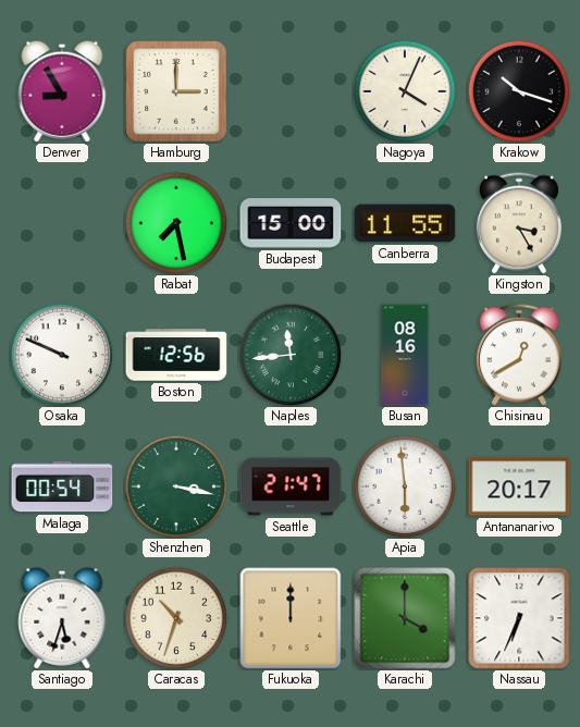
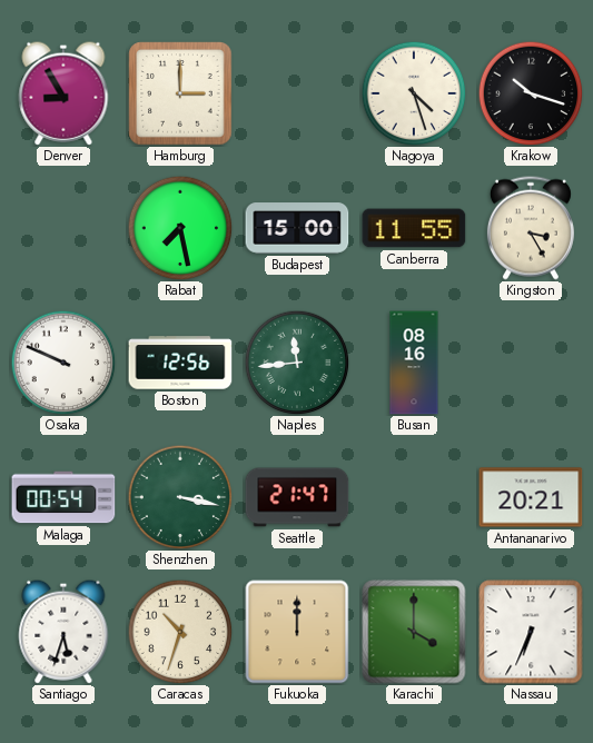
Nagoya: 4:04 -> 4:27 (414, 93)
Chisinau: 12:40 -> none (519, 355)
Apia: 5:59 -> none (405, 486)
Antananarivo: 20:17 -> 20:21 (531, 497)
